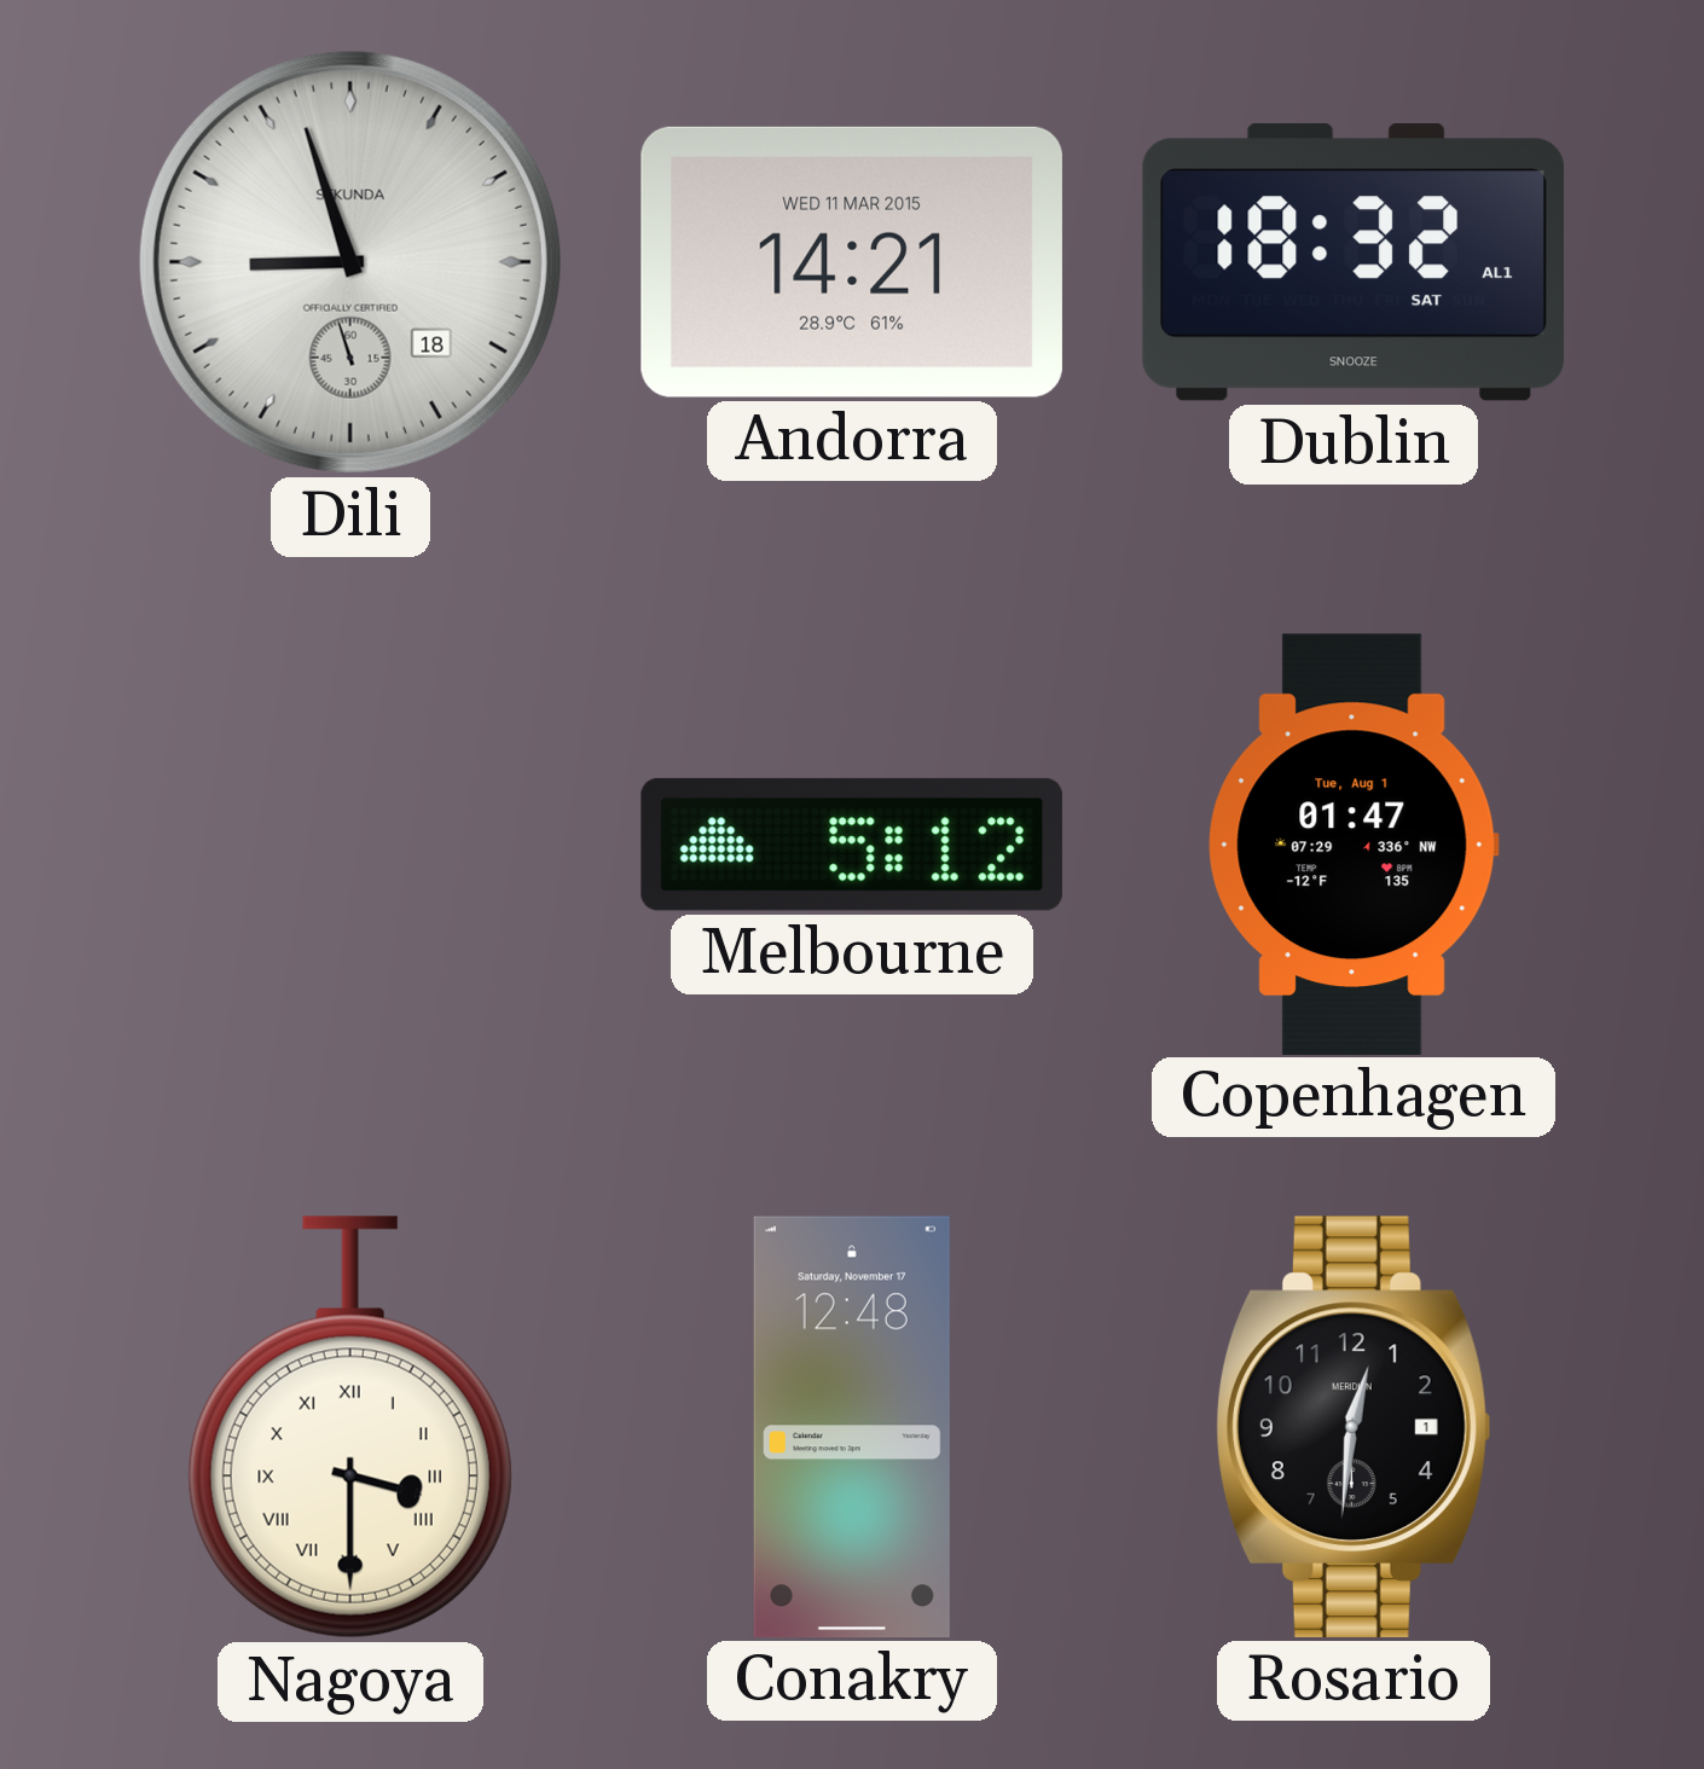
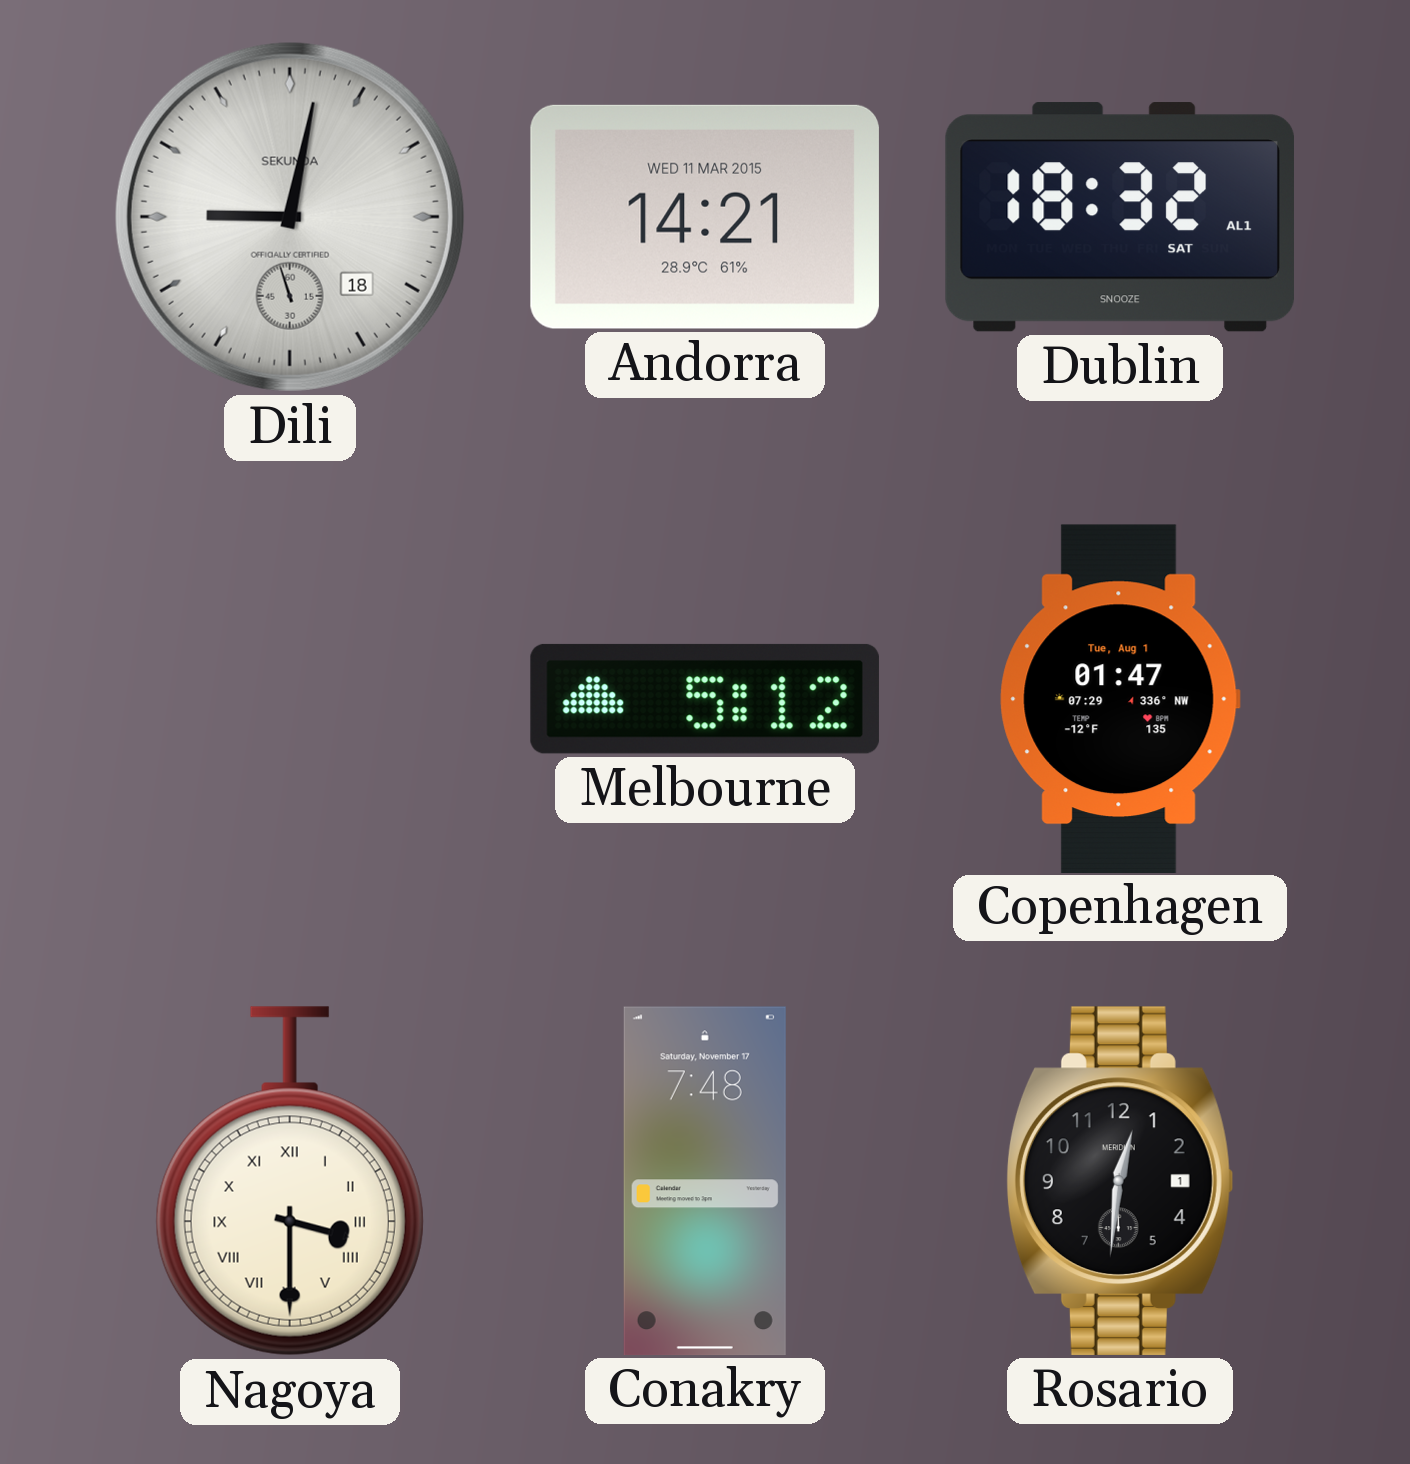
Dili: 8:56 -> 9:01 (290, 217)
Conakry: 12:48 -> 7:48 (705, 1181)
